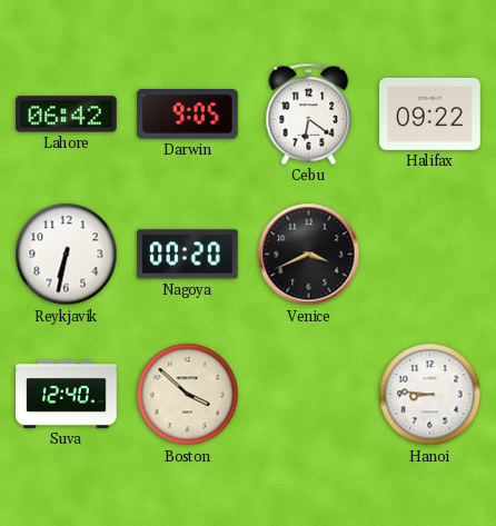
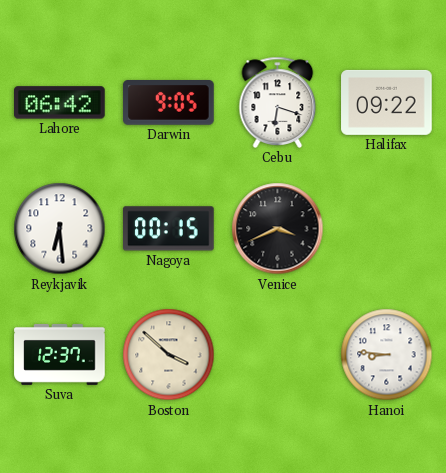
Cebu: 6:21 -> 6:18 (278, 102)
Reykjavik: 6:32 -> 6:29 (60, 229)
Nagoya: 00:20 -> 00:15 (169, 229)
Suva: 12:40 -> 12:37 (60, 354)
